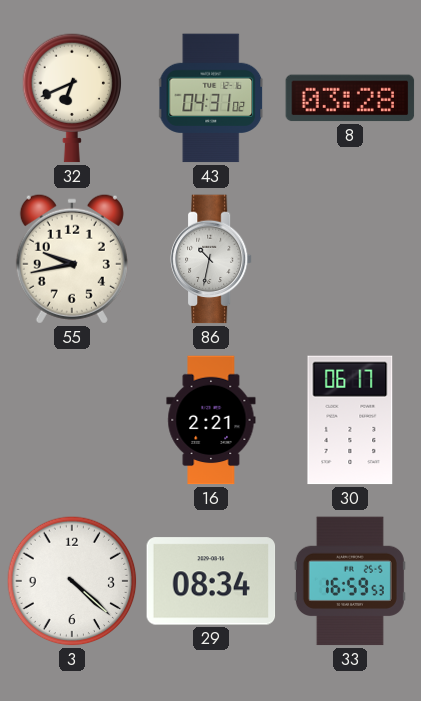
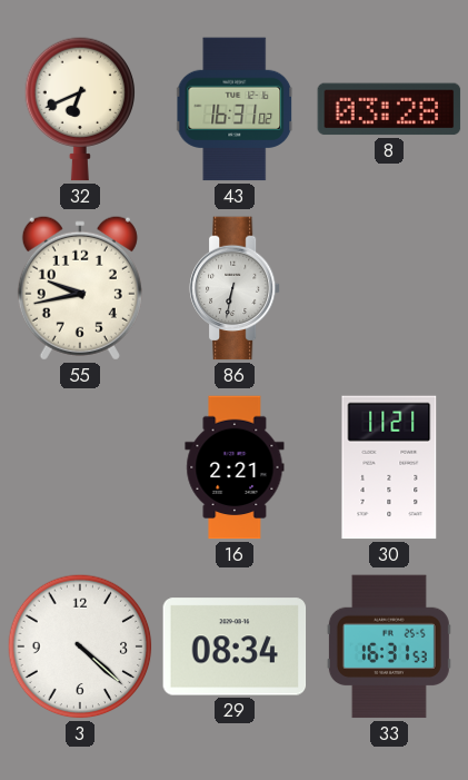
43: 04:31 -> 16:31 (236, 109)
86: 10:32 -> 6:32 (236, 288)
30: 06:17 -> 11:21 (389, 467)
33: 16:59 -> 16:31 (389, 646)
